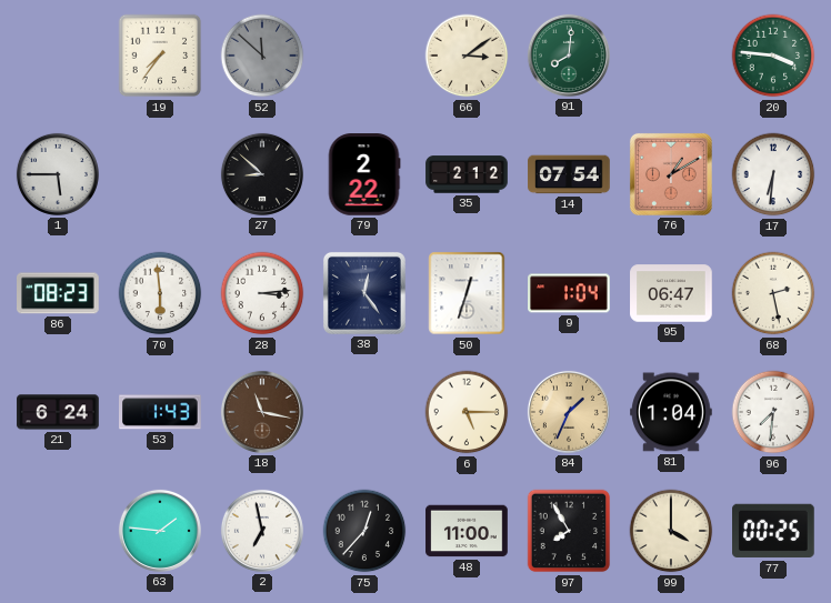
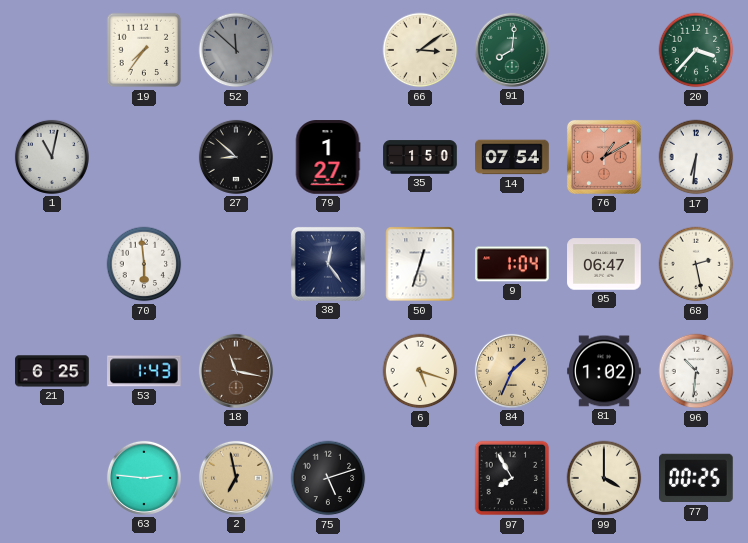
20: 3:46 -> 3:37 (696, 50)
1: 5:45 -> 11:02 (52, 157)
79: 2:22 -> 1:27 (328, 157)
35: 2:12 -> 1:50 (420, 157)
86: 08:23 -> none (59, 293)
28: 3:14 -> none (262, 293)
21: 6:24 -> 6:25 (52, 371)
6: 5:15 -> 5:18 (420, 371)
81: 1:04 -> 1:02 (604, 371)
96: 7:31 -> 10:31 (696, 371)
63: 1:46 -> 2:46 (144, 478)
2 dial: white -> champagne (236, 478)
75: 12:37 -> 5:12 (328, 478)
48: 11:00 -> none (467, 531)
